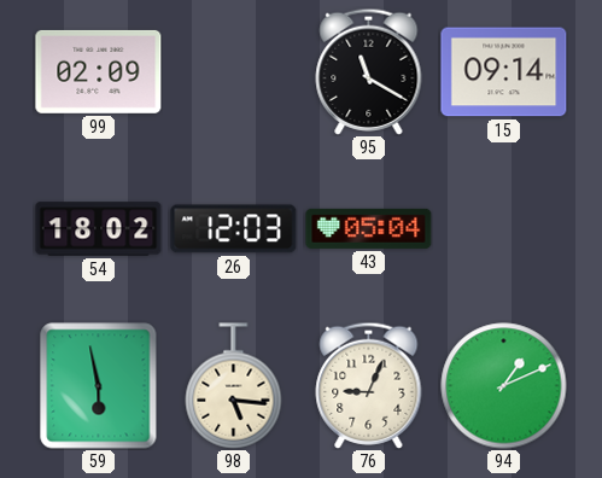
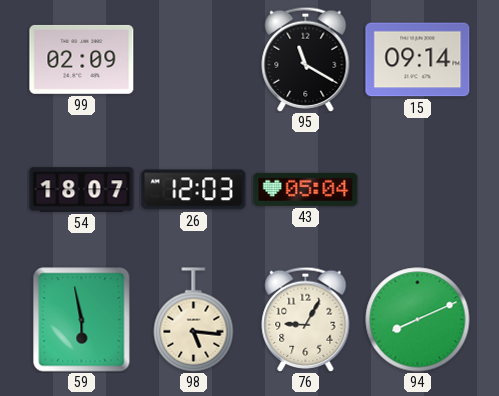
54: 18:02 -> 18:07 (82, 190)
76: 9:04 -> 9:05 (306, 319)
94: 1:11 -> 8:11 (418, 320)
